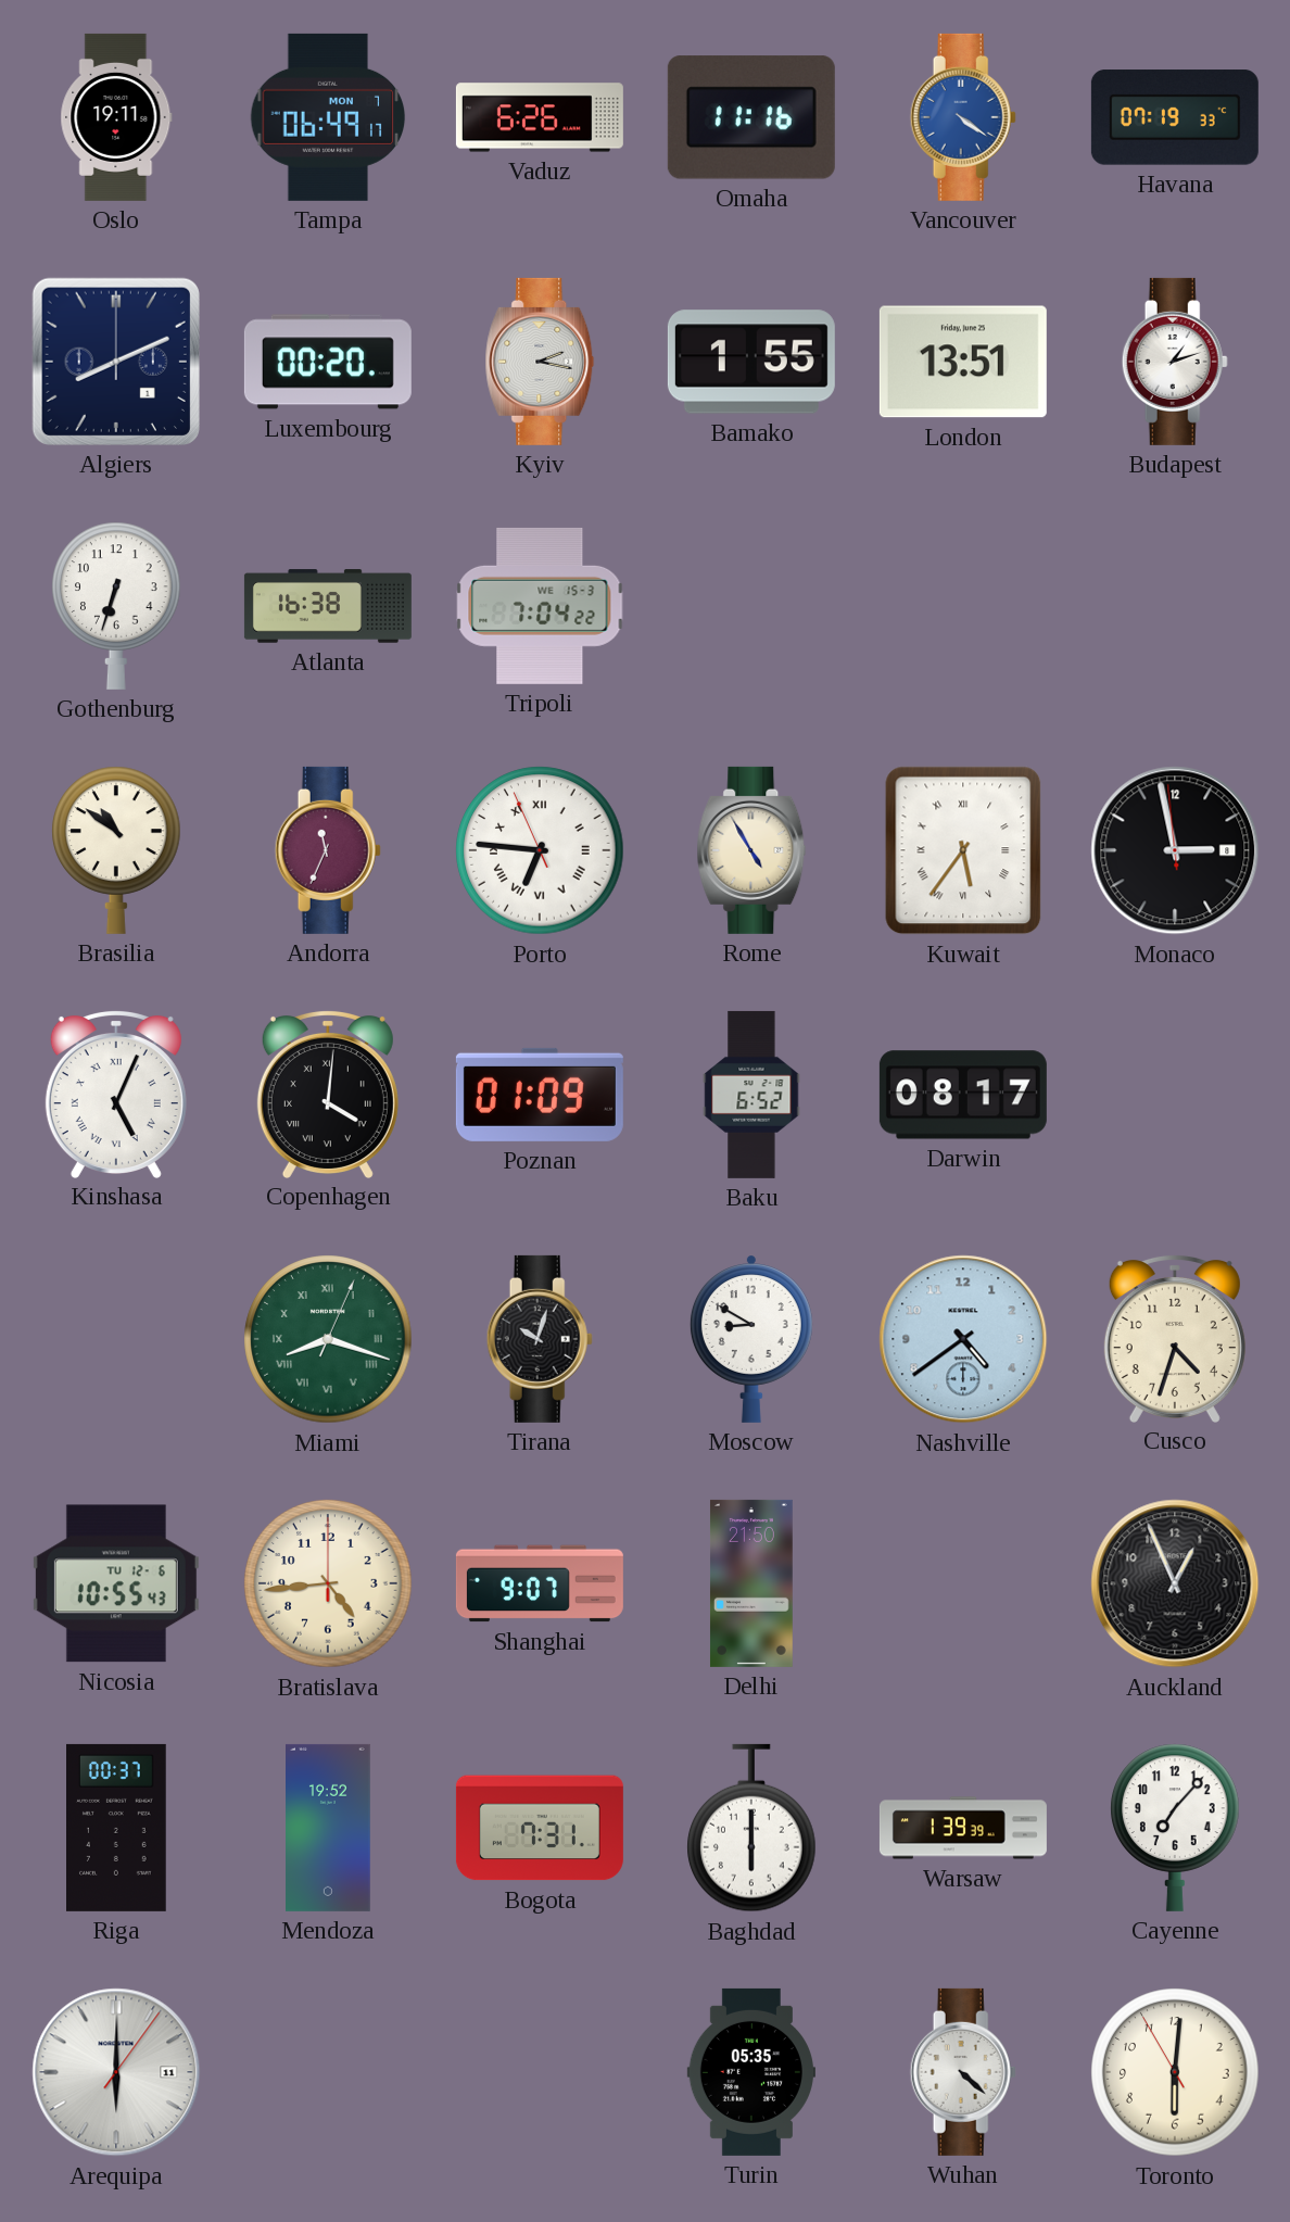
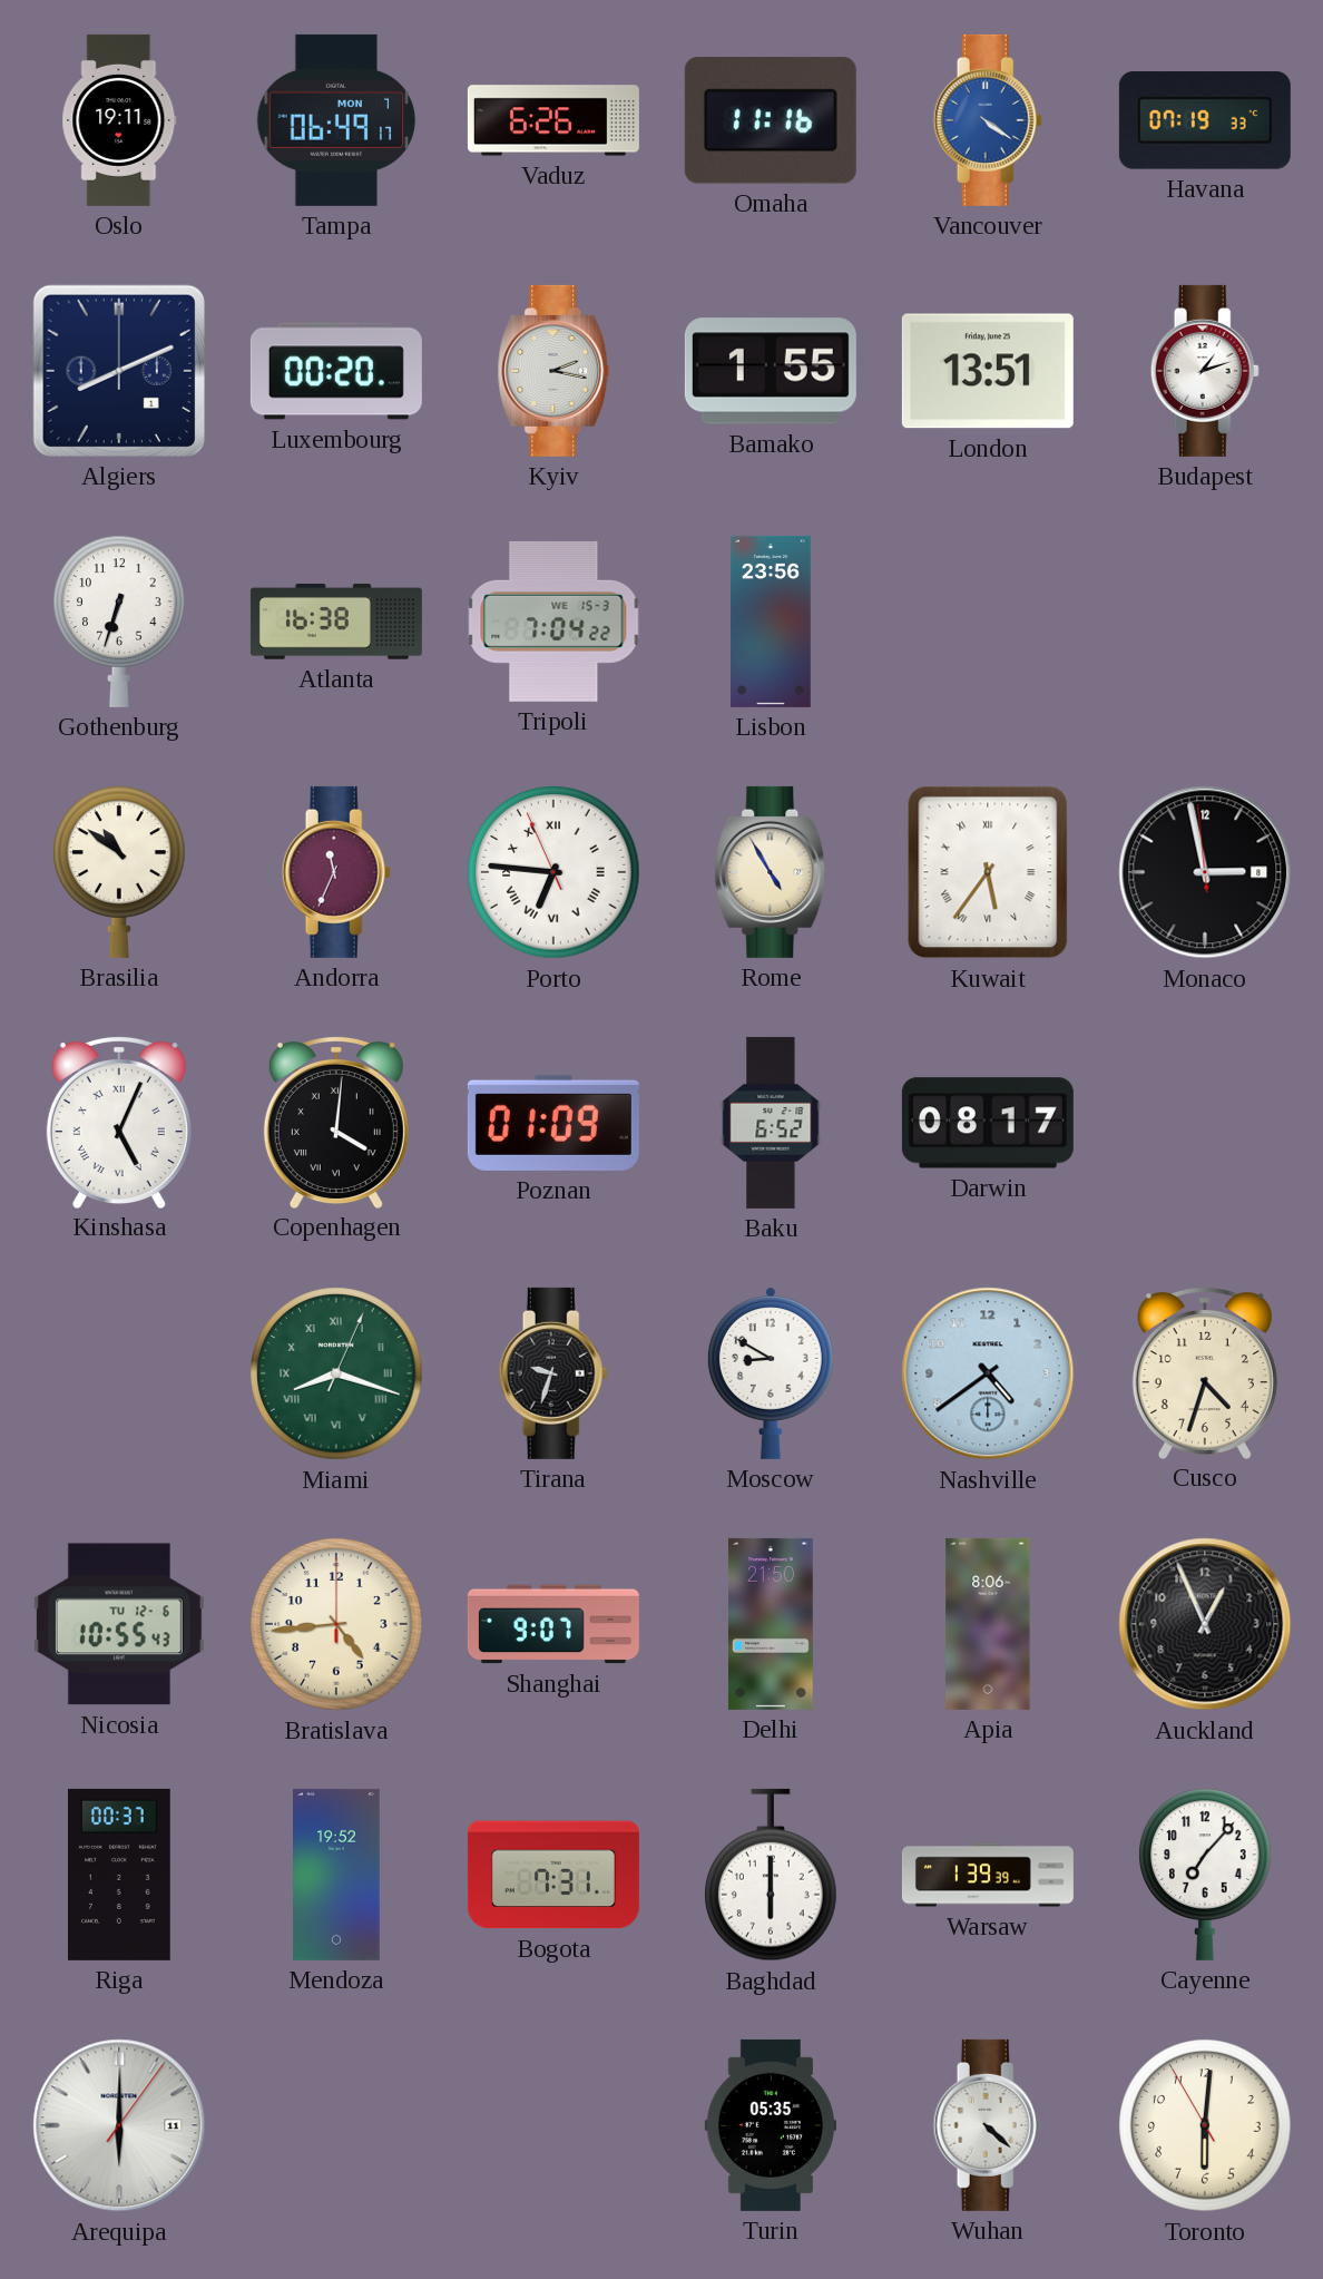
Lisbon: none -> 23:56 (771, 622)
Tirana: 10:03 -> 9:33 (553, 1373)
Apia: none -> 8:06 (988, 1624)
